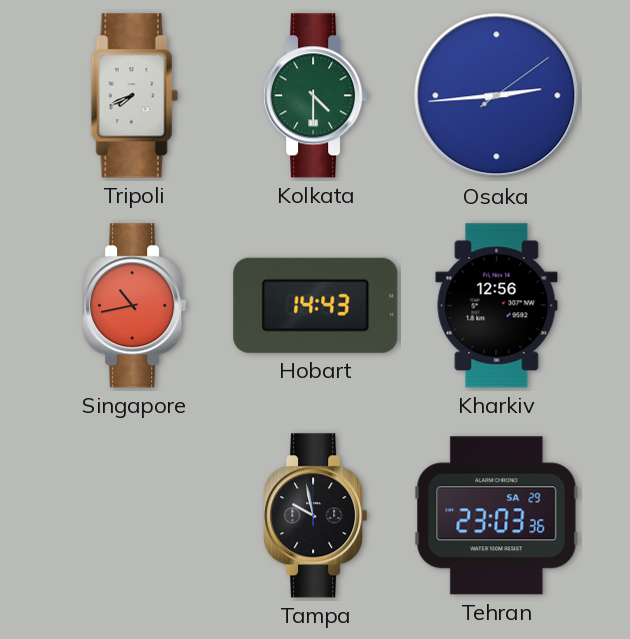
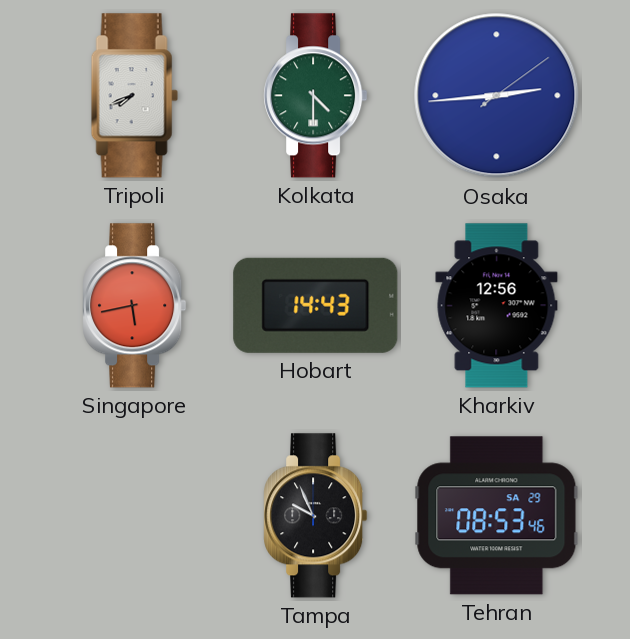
Singapore: 10:43 -> 5:43 (135, 306)
Tampa: 9:58 -> 9:56 (316, 516)
Tehran: 23:03 -> 08:53 (497, 516)
